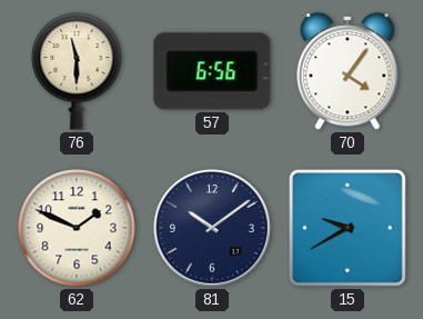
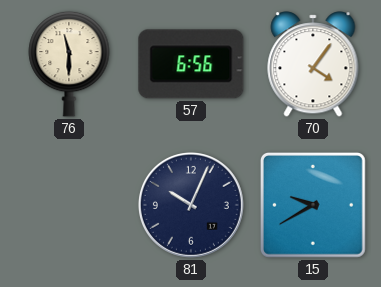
62: 1:49 -> none (77, 228)
81: 10:09 -> 10:04 (191, 205)
